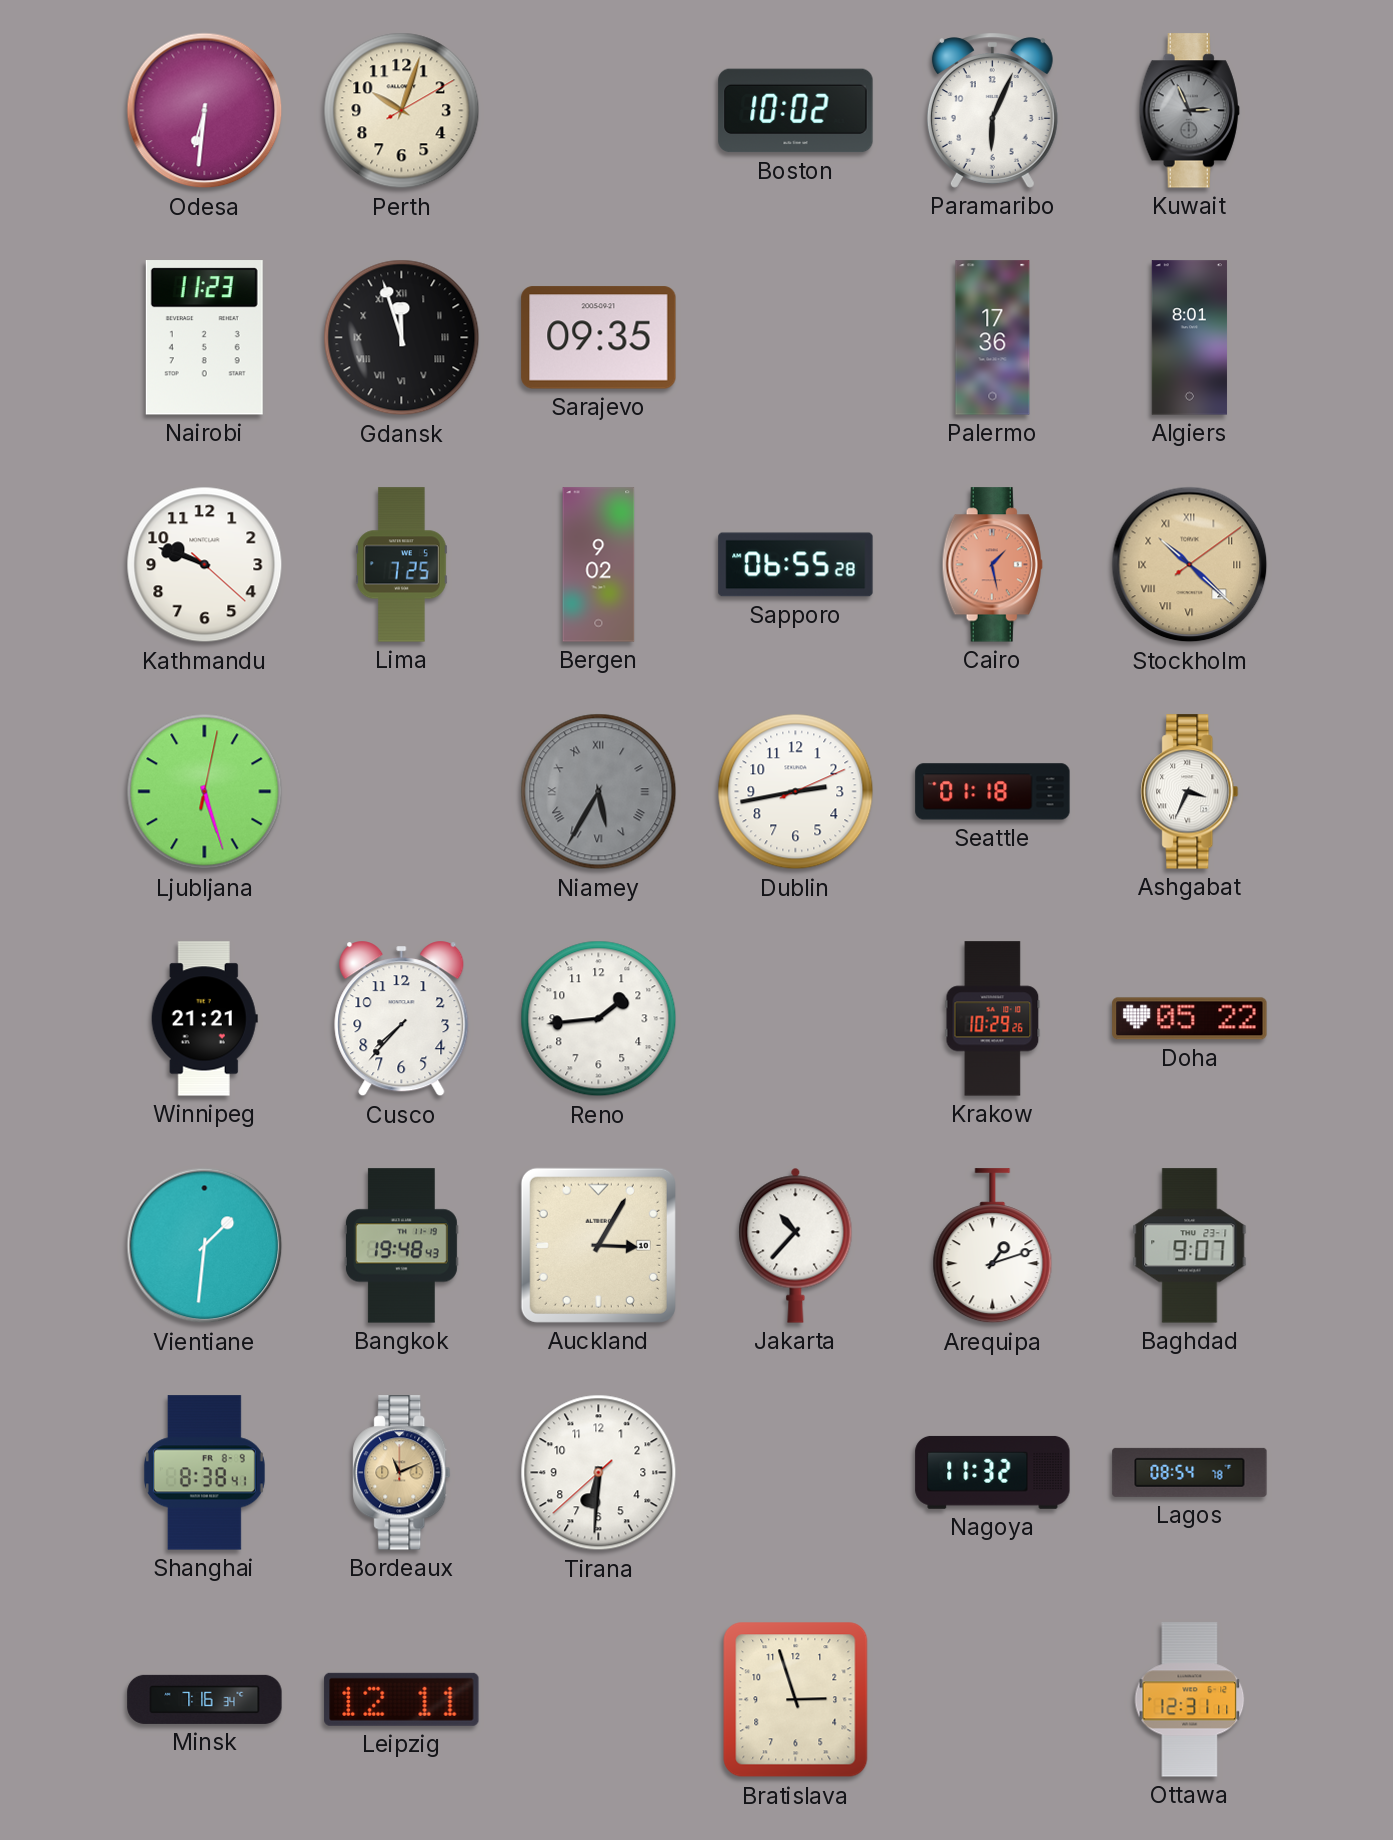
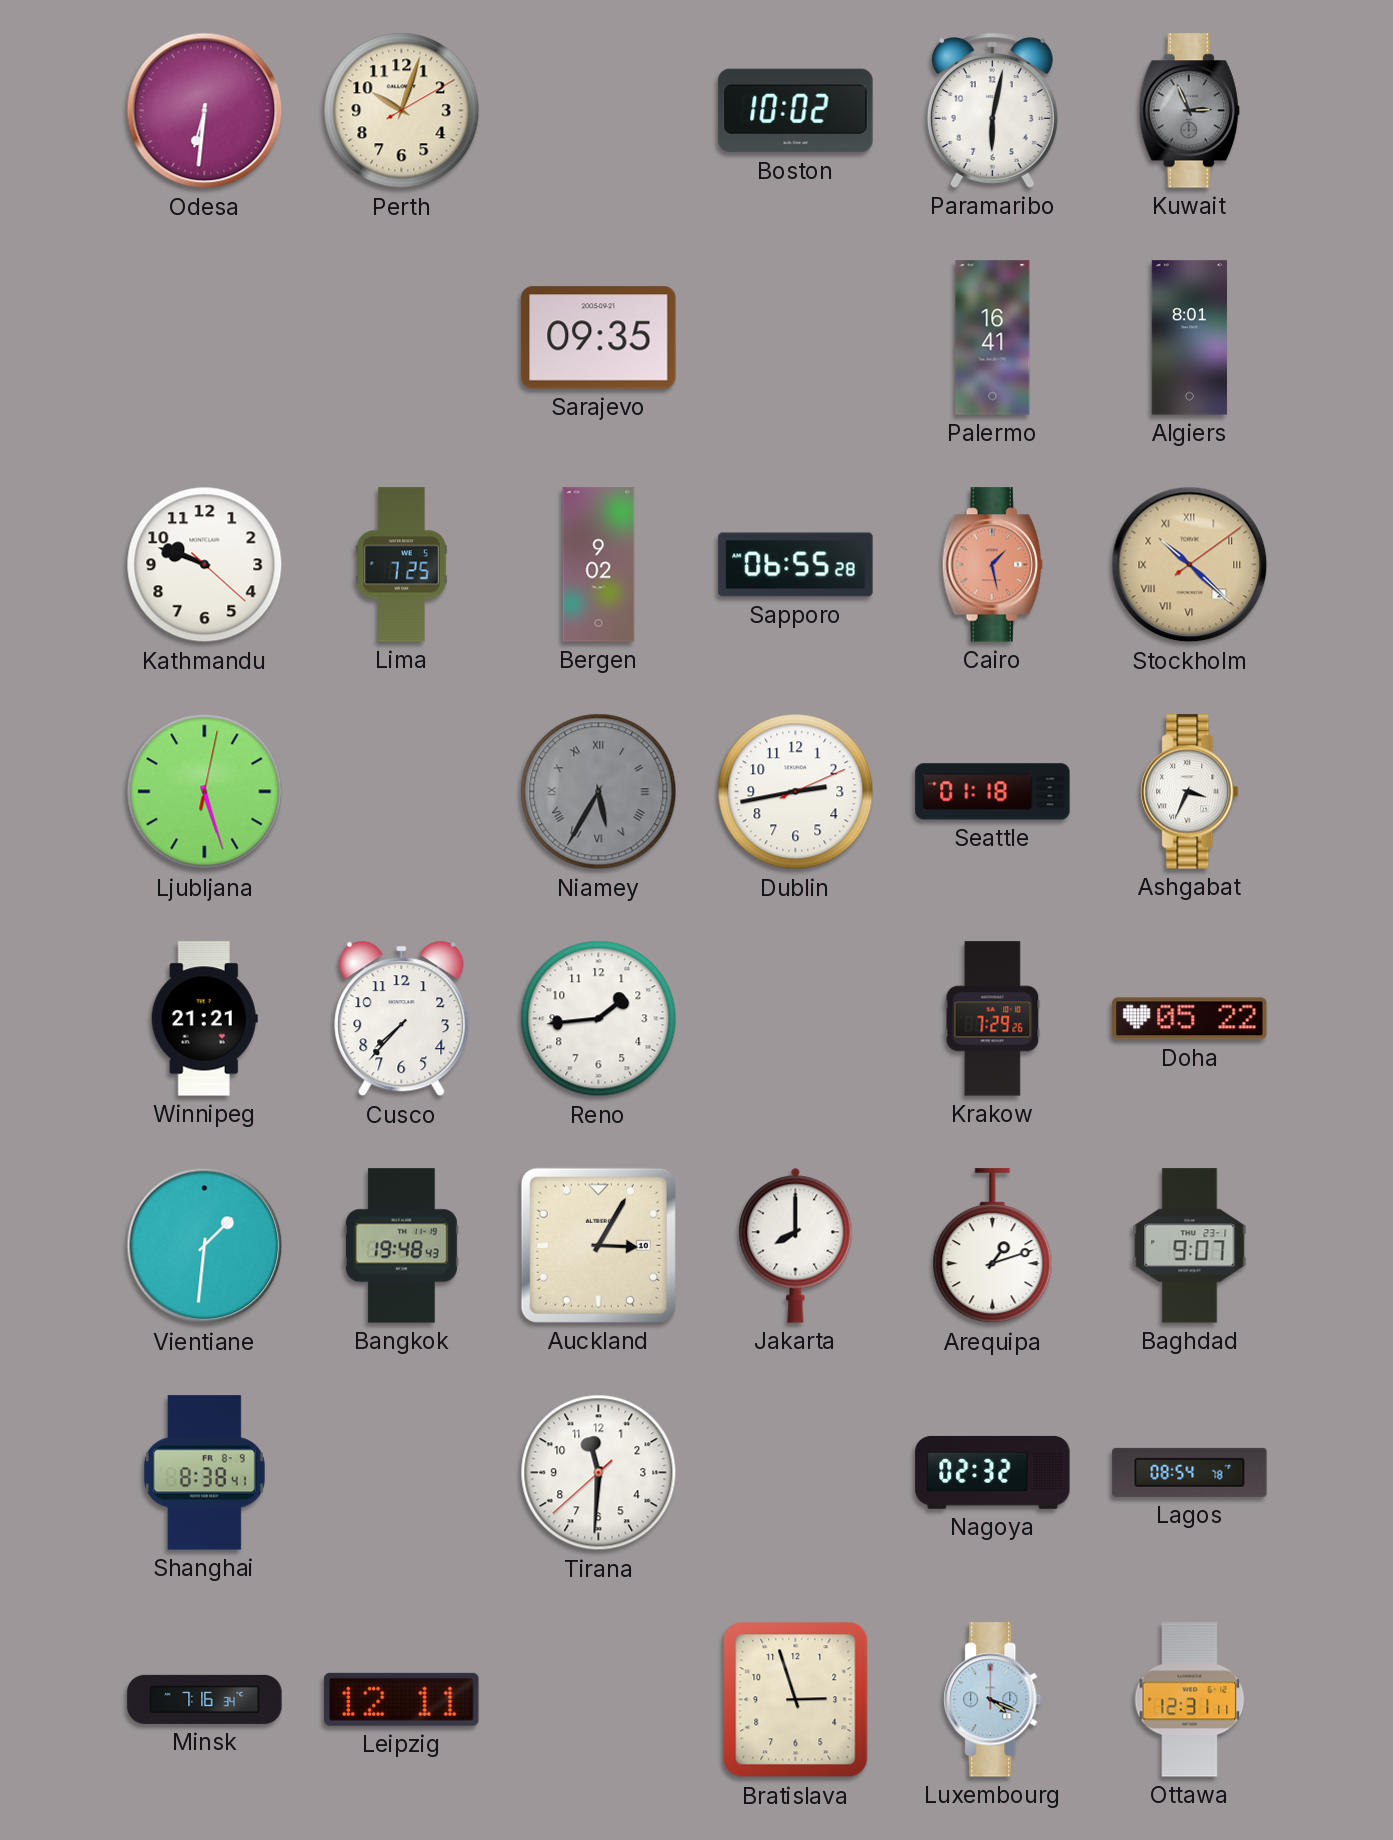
Paramaribo: 6:04 -> 6:02 (992, 111)
Nairobi: 11:23 -> none (204, 338)
Gdansk: 11:57 -> none (402, 338)
Palermo: 17:36 -> 16:41 (993, 338)
Krakow: 10:29 -> 7:29 (993, 1019)
Jakarta: 10:37 -> 8:00 (796, 1245)
Bordeaux: 11:11 -> none (402, 1473)
Tirana: 6:30 -> 11:30 (599, 1473)
Nagoya: 11:32 -> 02:32 (993, 1472)
Luxembourg: none -> 4:19 (993, 1700)
